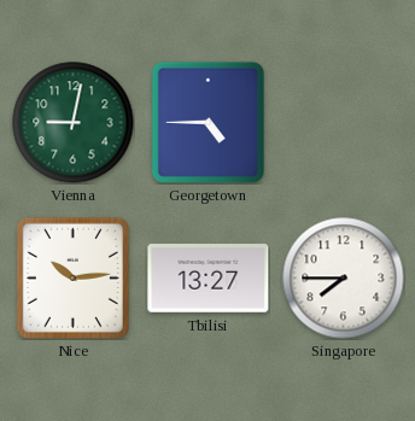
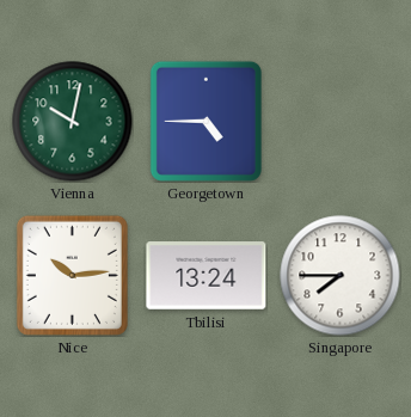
Vienna: 9:02 -> 10:02 (73, 122)
Tbilisi: 13:27 -> 13:24 (207, 276)
